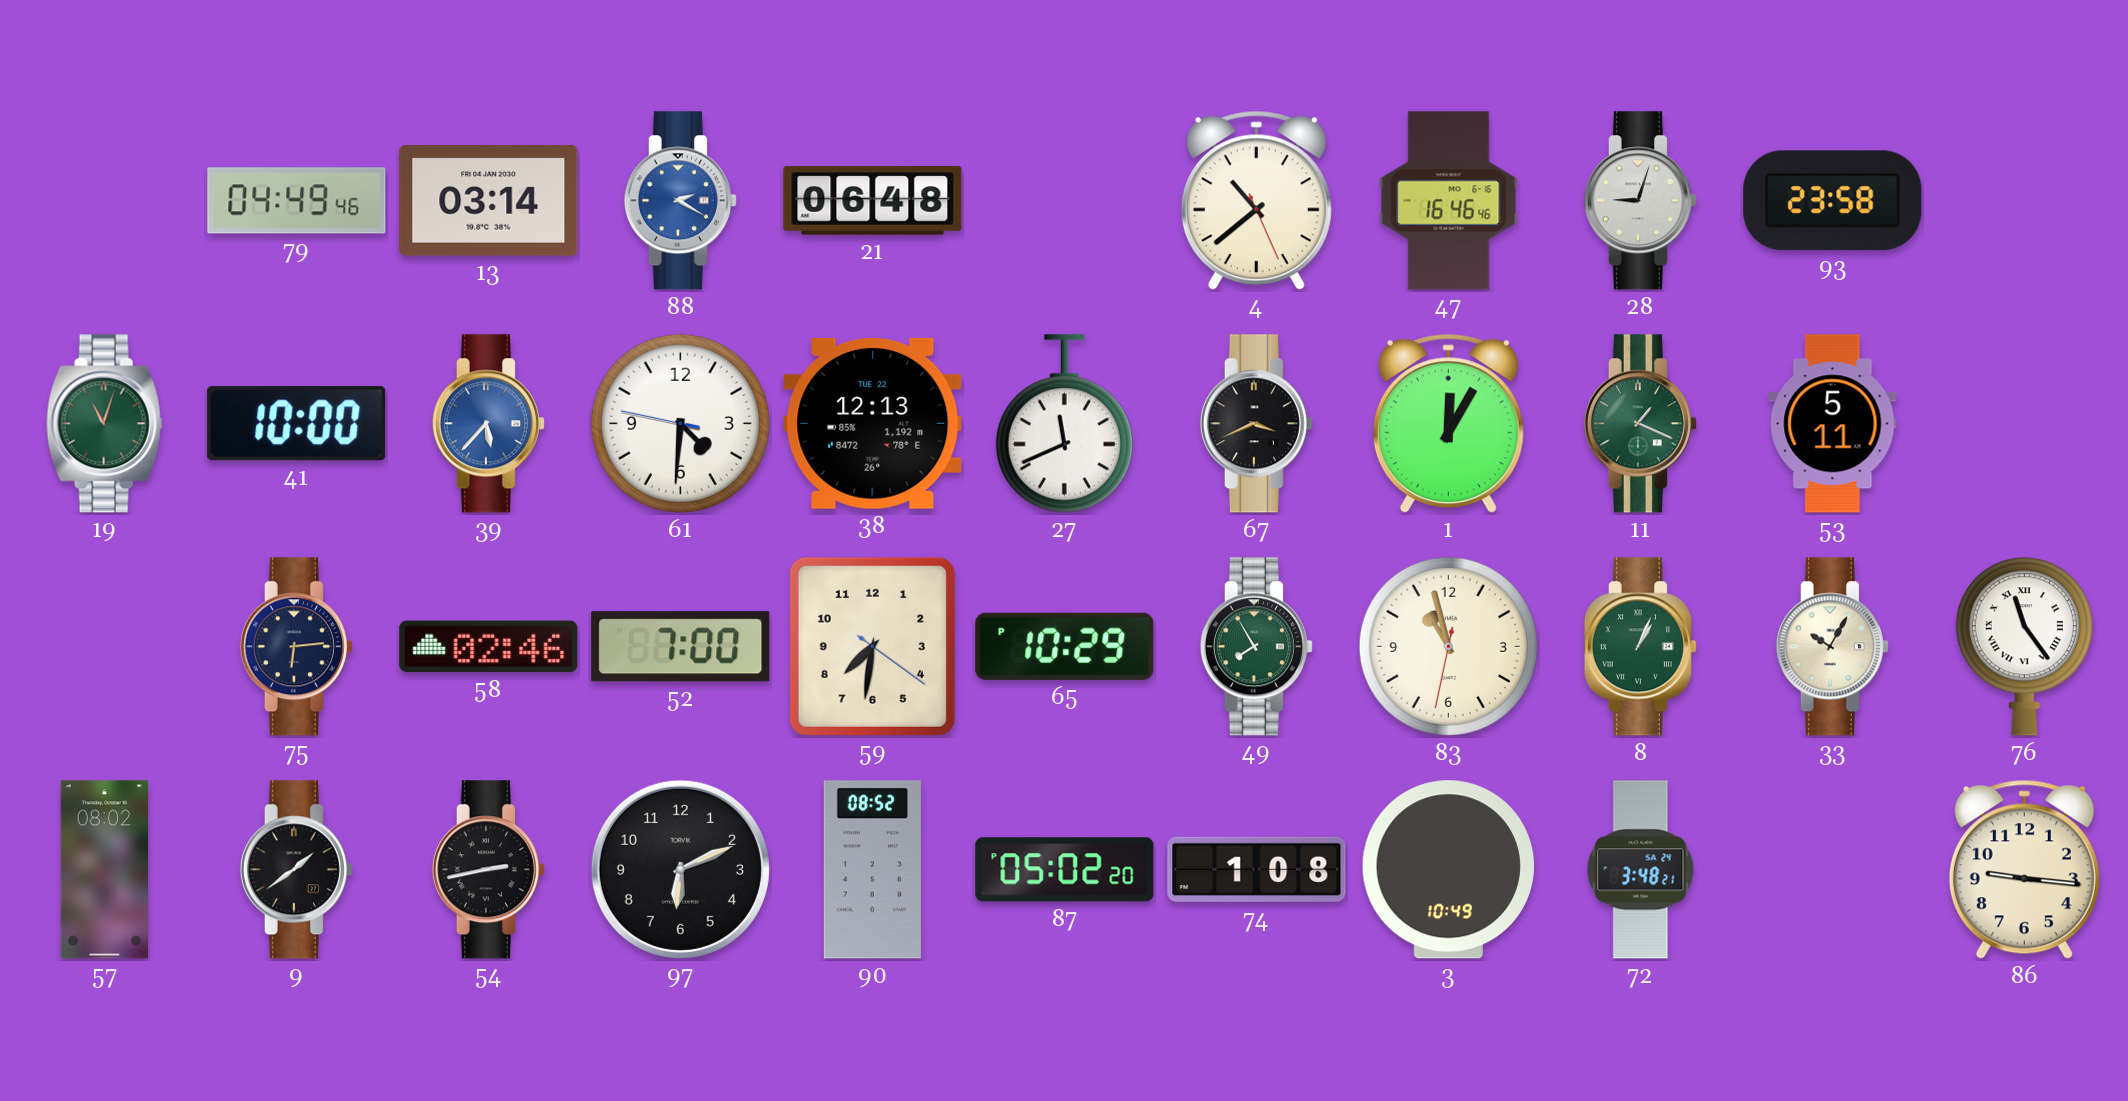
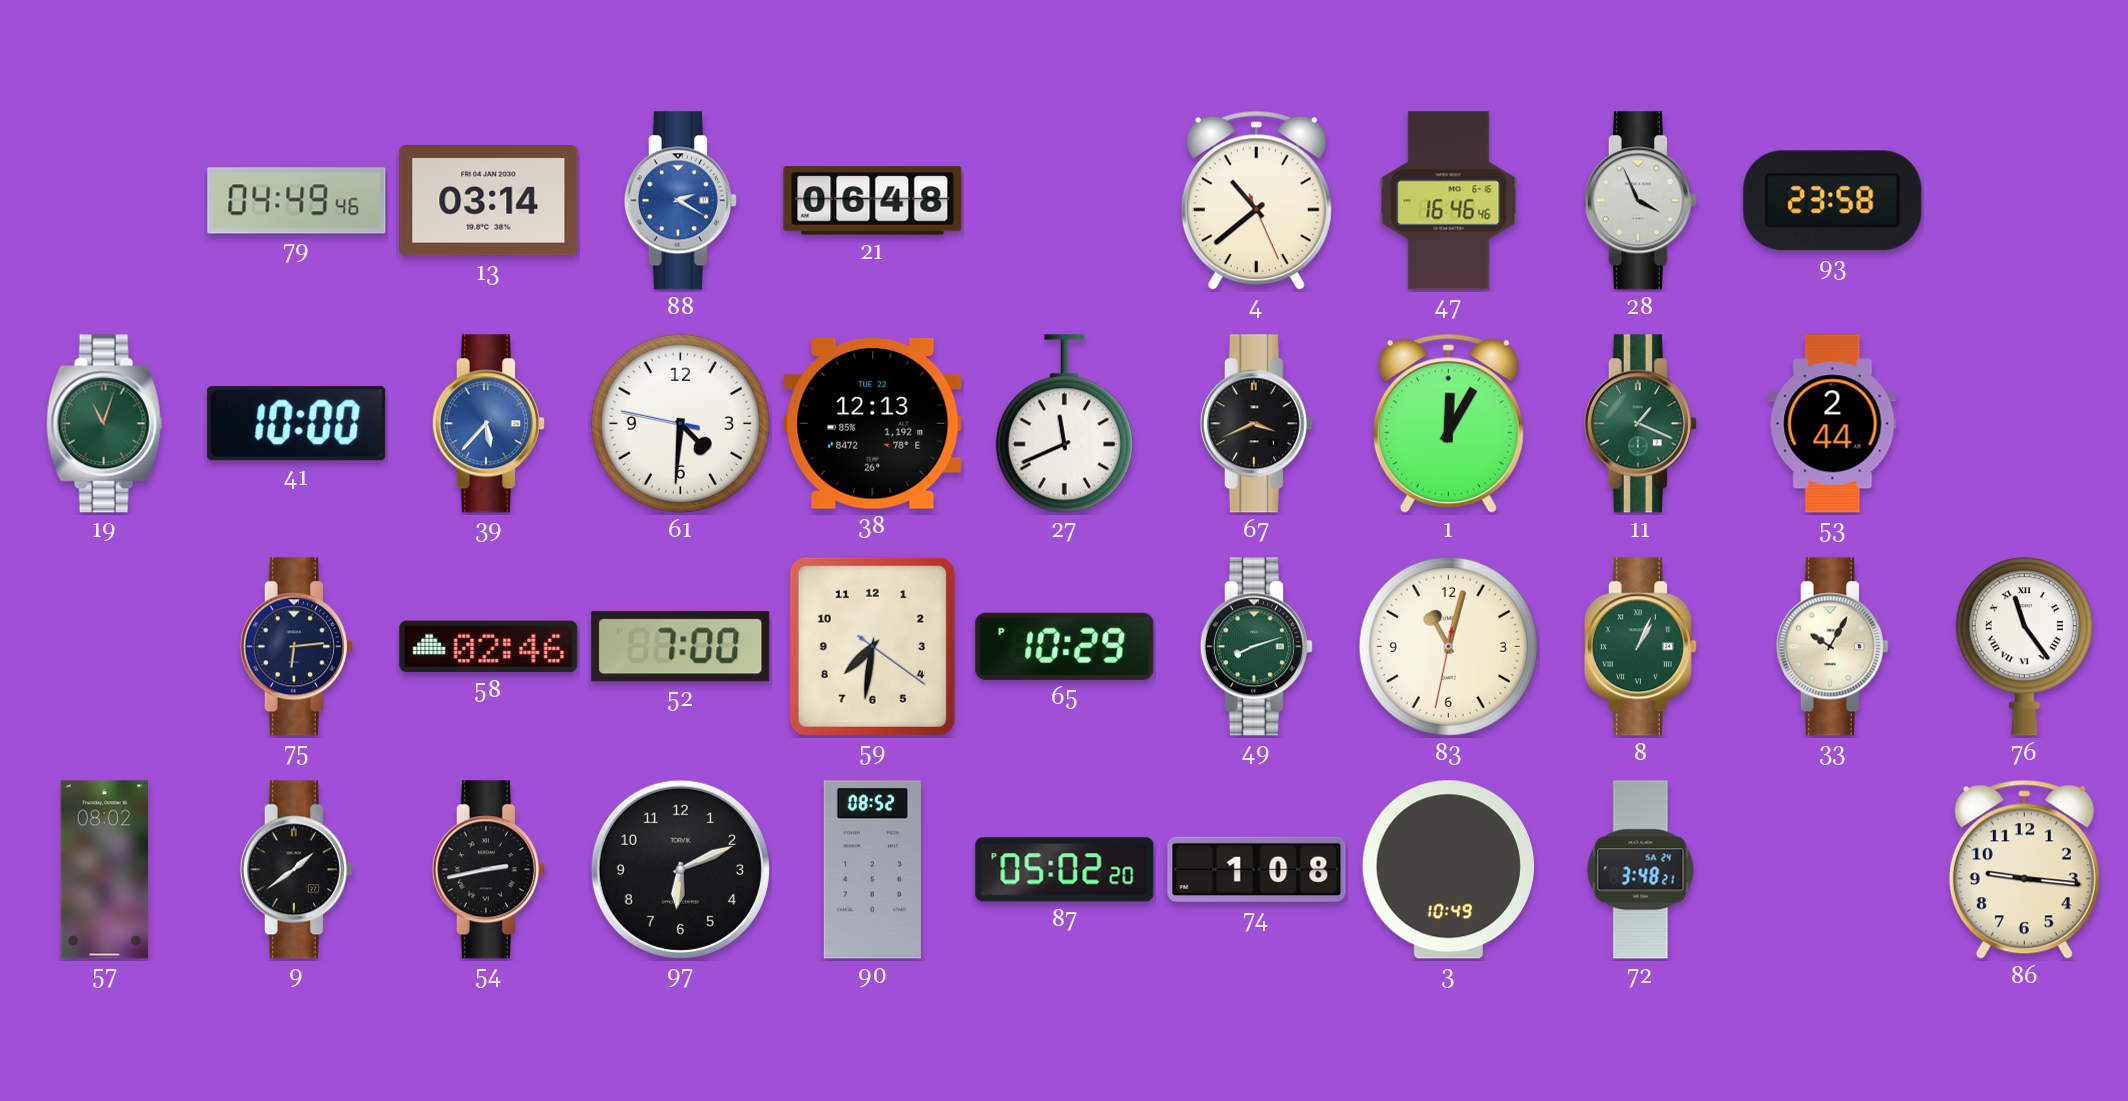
28: 9:03 -> 3:56 (1640, 201)
53: 5:11 -> 2:44 (1833, 424)
49: 7:55 -> 8:12 (1256, 647)
83: 10:57 -> 11:02 (1448, 646)
